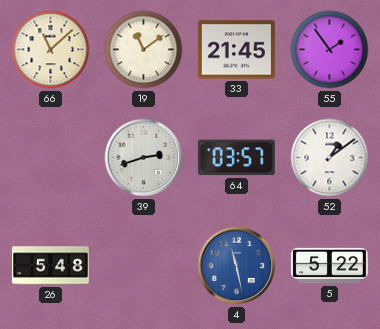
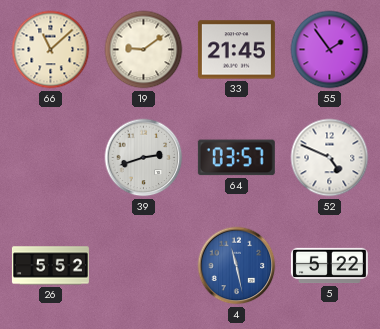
19: 11:09 -> 9:09 (144, 50)
52: 1:09 -> 4:49 (330, 158)
26: 5:48 -> 5:52 (50, 266)
